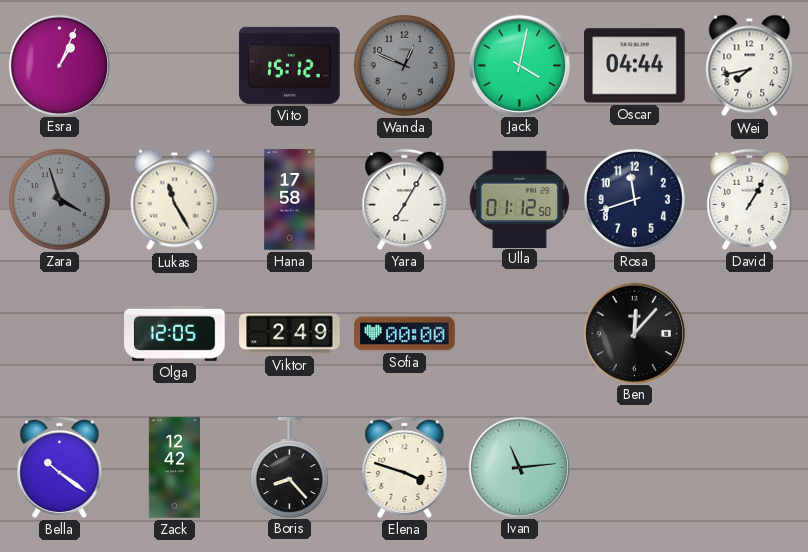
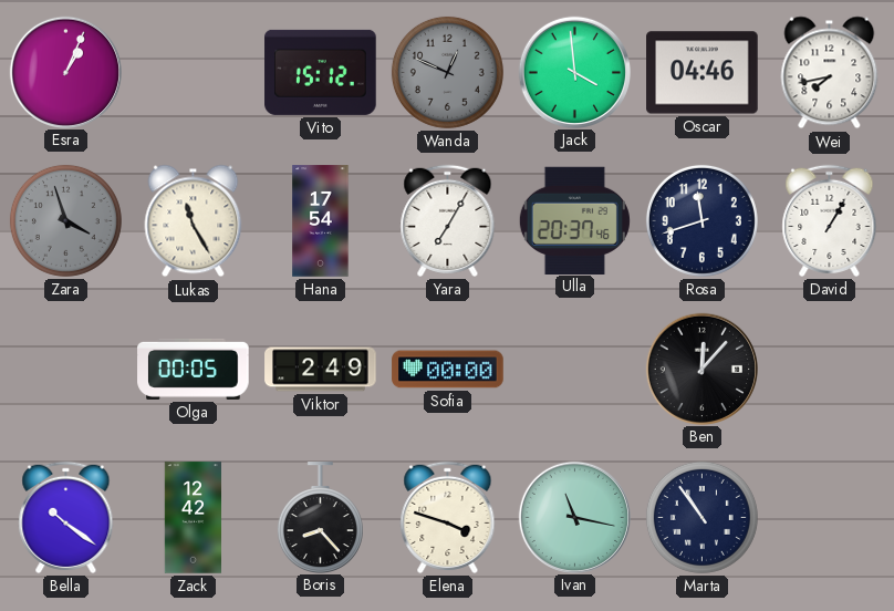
Jack: 4:02 -> 3:59 (574, 72)
Oscar: 04:44 -> 04:46 (703, 73)
Hana: 17:58 -> 17:54 (321, 221)
Ulla: 01:12 -> 20:37 (574, 220)
Olga: 12:05 -> 00:05 (194, 369)
Ivan: 11:14 -> 11:17 (574, 517)
Marta: none -> 10:54 (701, 517)
